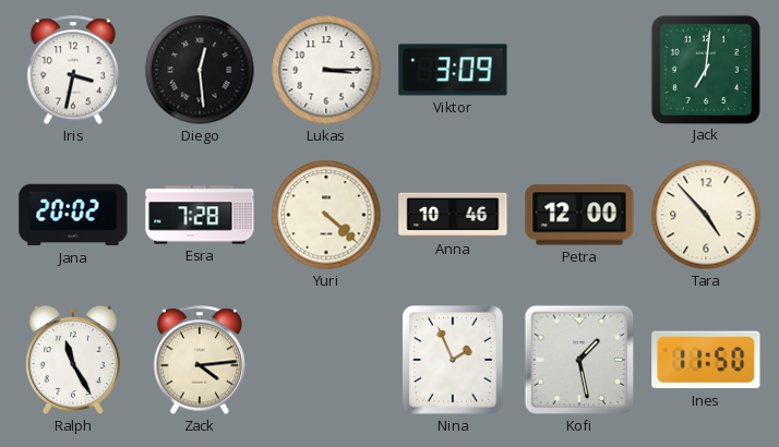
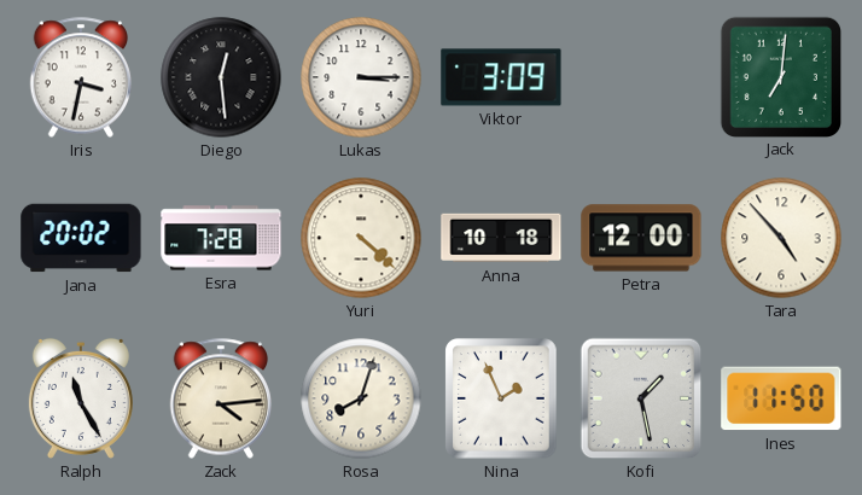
Anna: 10:46 -> 10:18 (501, 238)
Rosa: none -> 8:03 (361, 398)
